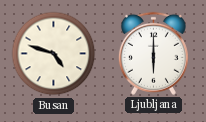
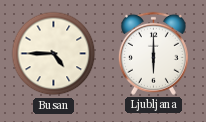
Busan: 4:48 -> 4:45 (54, 54)
